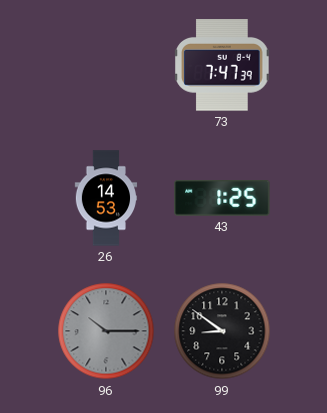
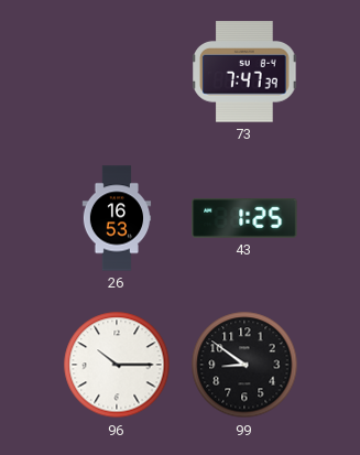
26: 14:53 -> 16:53 (117, 218)
96 dial: grey -> white (117, 365)
